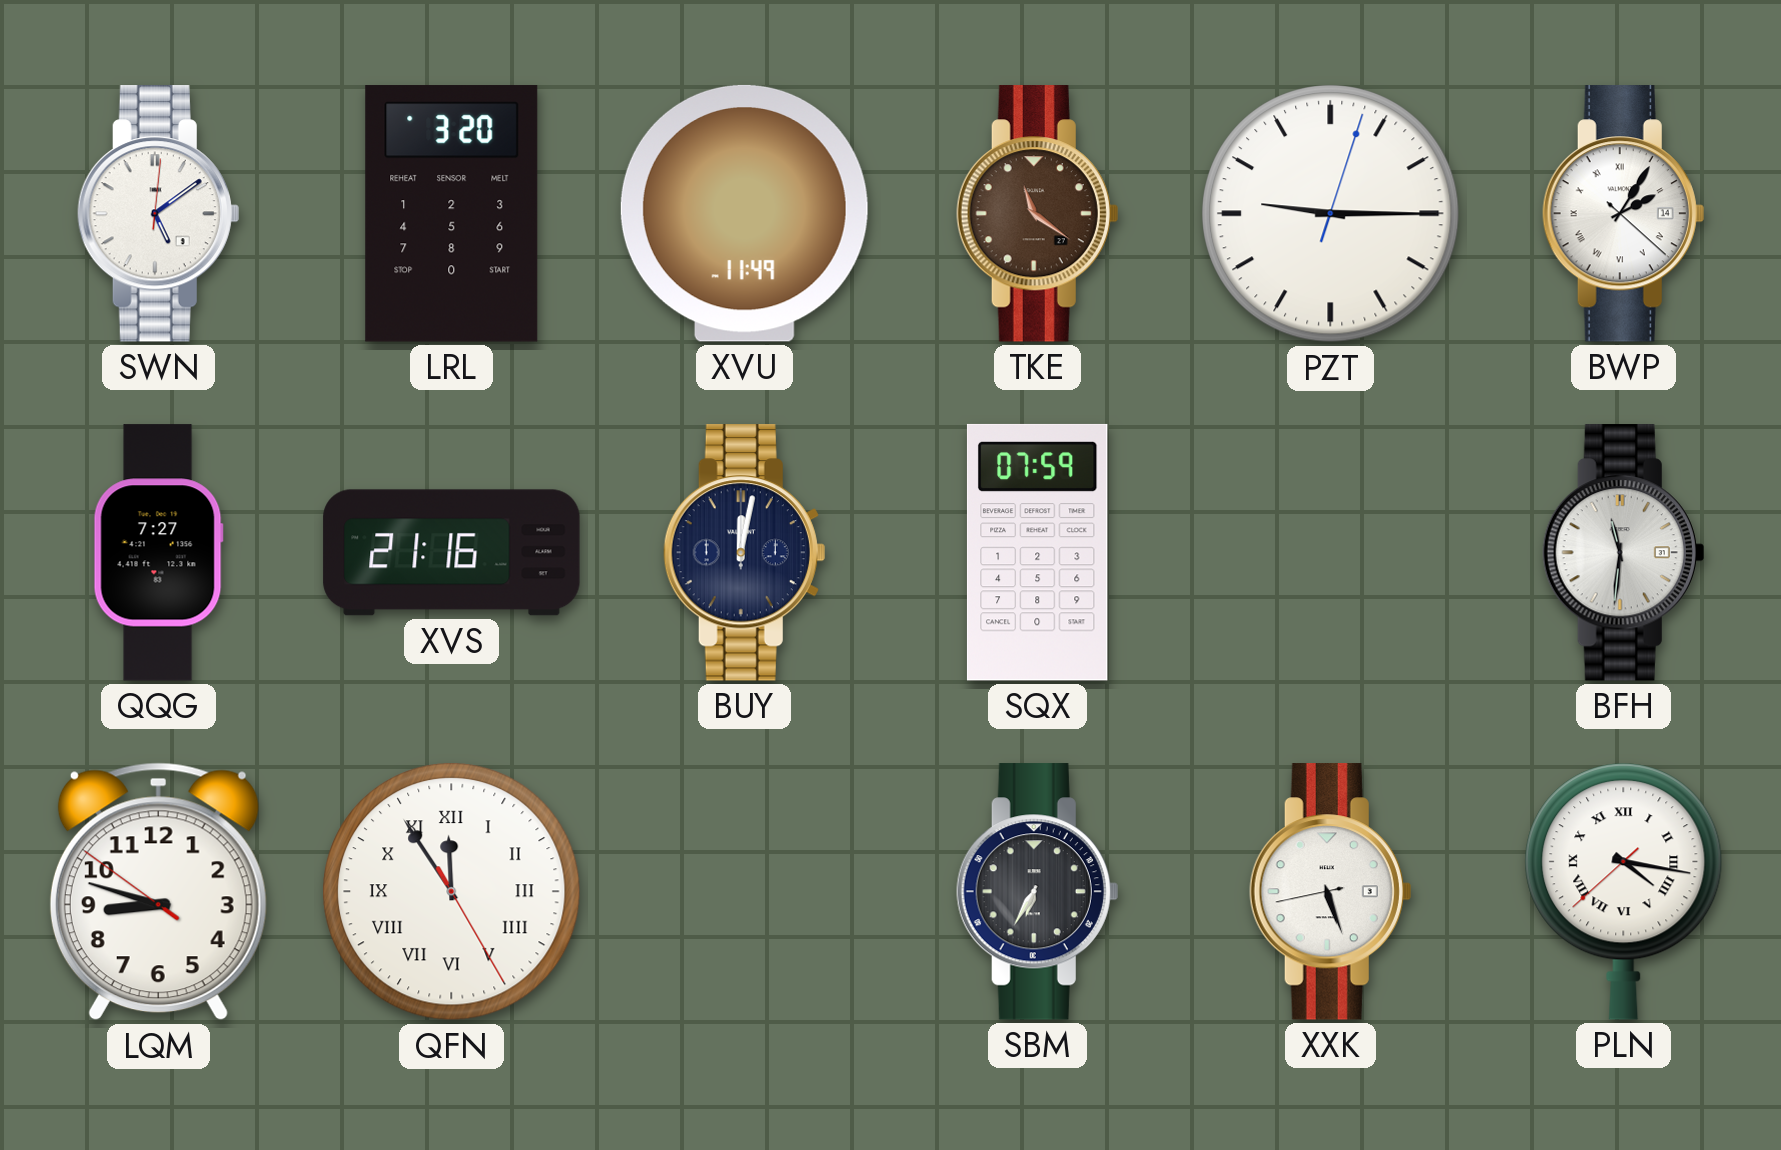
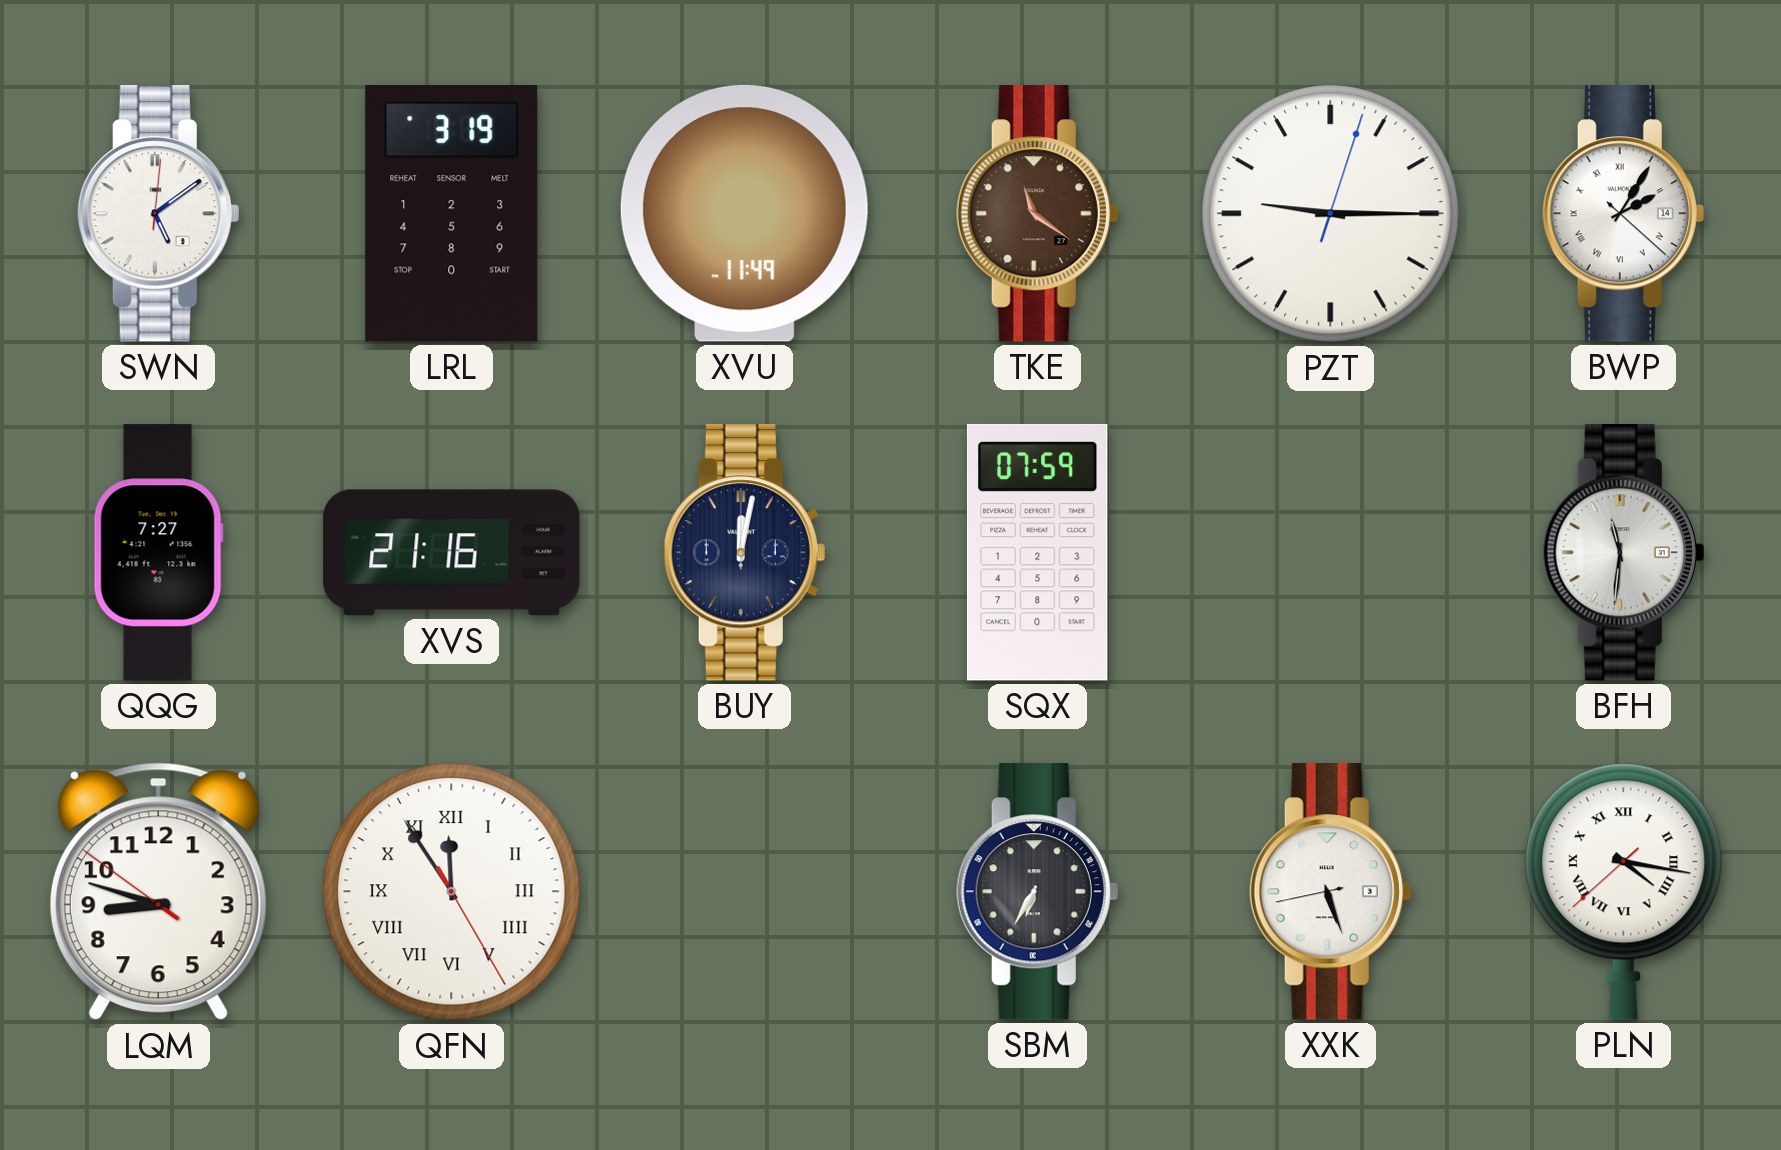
LRL: 3:20 -> 3:19 (452, 214)
